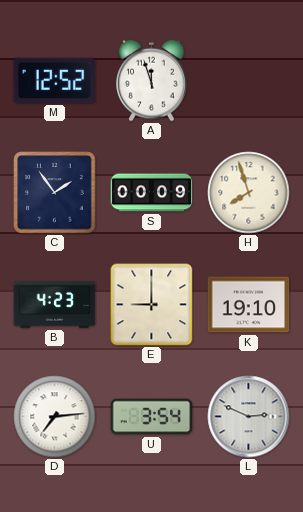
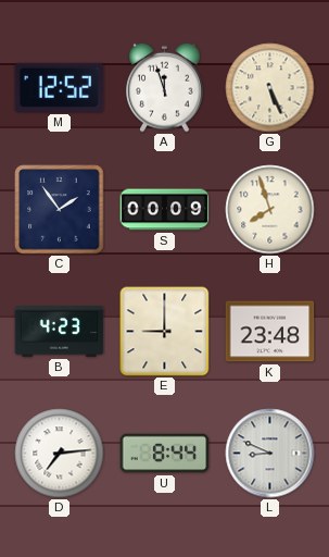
G: none -> 5:26 (270, 88)
K: 19:10 -> 23:48 (270, 332)
U: 3:54 -> 8:44 (165, 454)
L: 2:49 -> 8:49 (270, 454)
